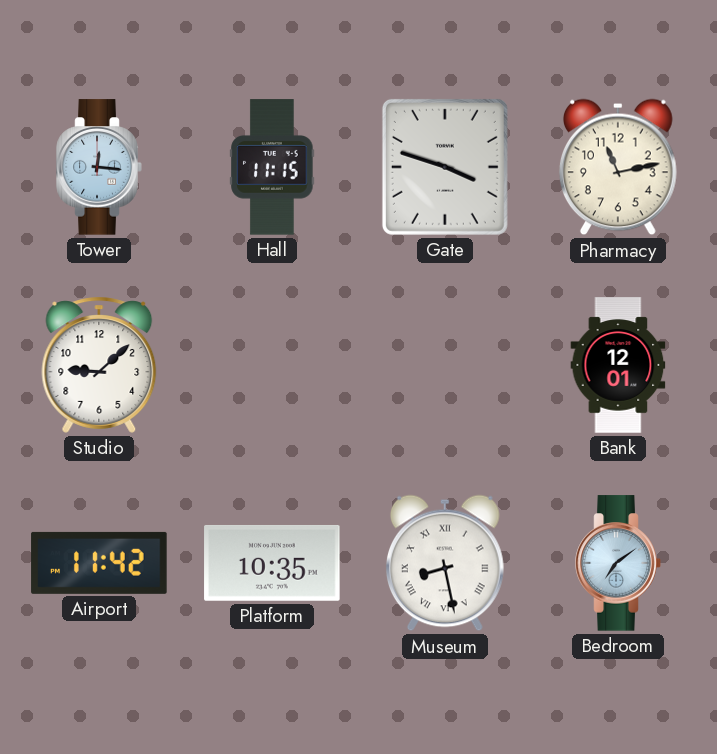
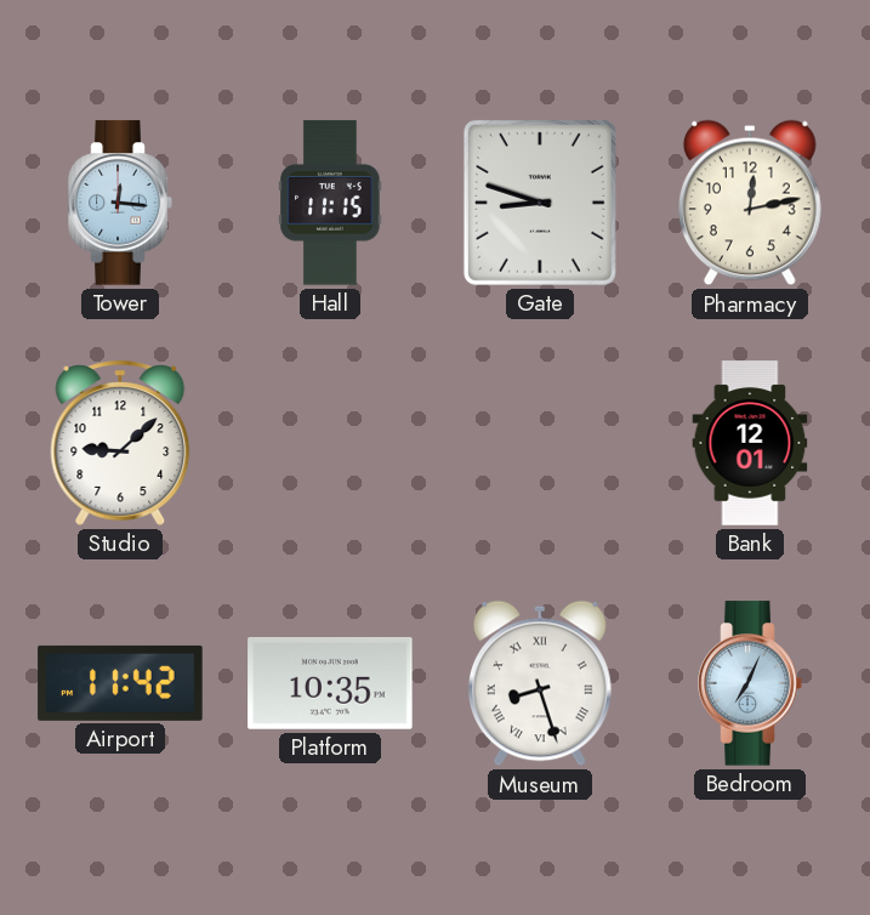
Gate: 3:48 -> 8:48 (540, 203)
Pharmacy: 11:13 -> 12:13 (750, 203)
Museum: 8:28 -> 8:27 (540, 683)
Bedroom: 7:09 -> 7:04 (750, 683)
